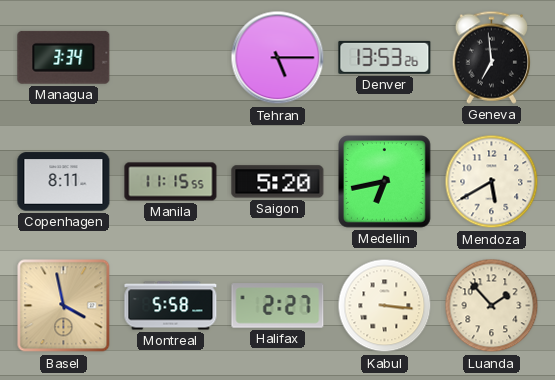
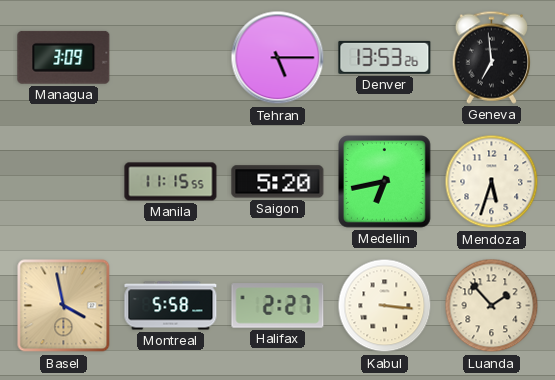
Managua: 3:34 -> 3:09 (64, 57)
Copenhagen: 8:11 -> none (64, 182)
Mendoza: 5:40 -> 5:33 (492, 182)
